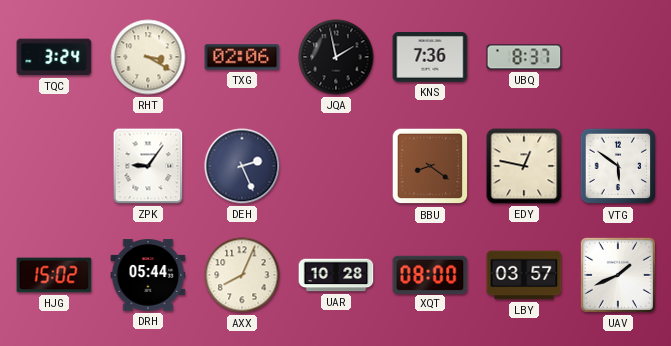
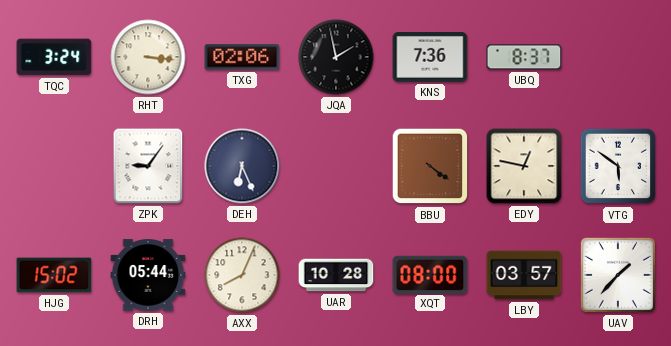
RHT: 3:20 -> 3:16 (148, 57)
DEH: 2:26 -> 6:26 (242, 166)
BBU: 8:21 -> 4:21 (430, 166)
UAV: 1:41 -> 1:37 (618, 275)
